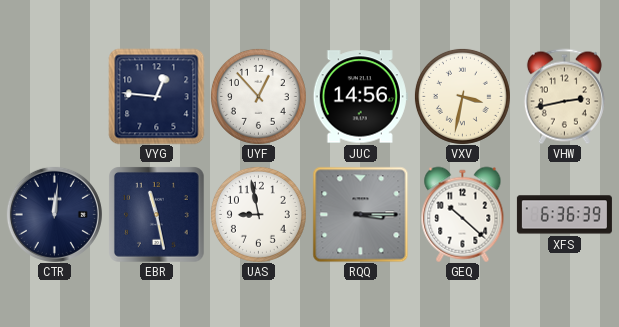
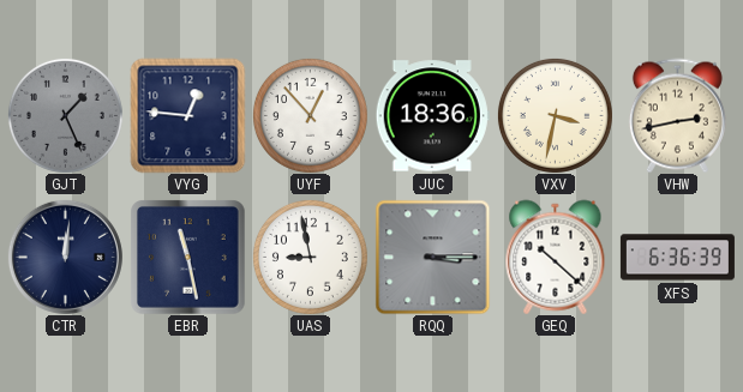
GJT: none -> 1:26 (65, 115)
JUC: 14:56 -> 18:36 (432, 116)
